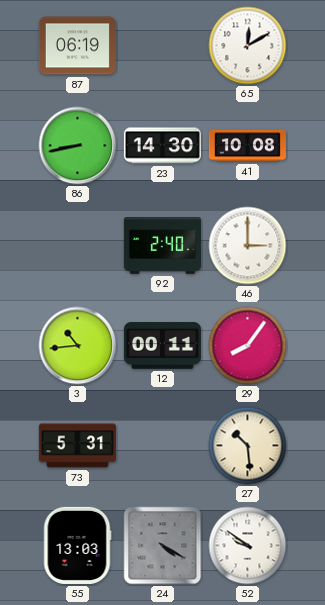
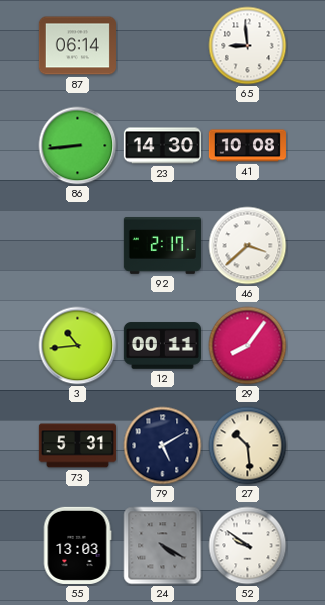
87: 06:19 -> 06:14 (77, 46)
65: 12:10 -> 8:59 (248, 46)
86: 8:43 -> 8:44 (78, 146)
92: 2:40 -> 2:17 (162, 246)
46: 3:00 -> 3:38 (248, 246)
79: none -> 5:10 (163, 446)
